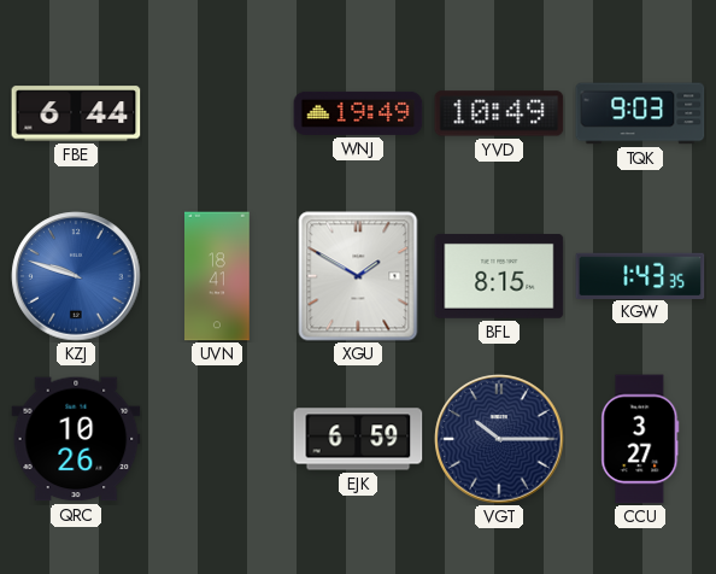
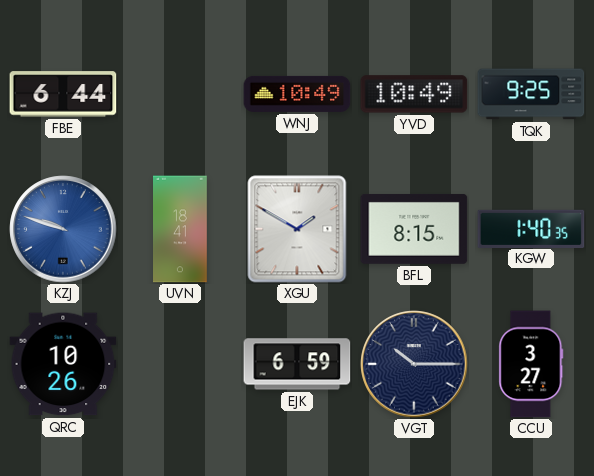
WNJ: 19:49 -> 10:49 (297, 94)
TQK: 9:03 -> 9:25 (531, 94)
KGW: 1:43 -> 1:40 (531, 228)
